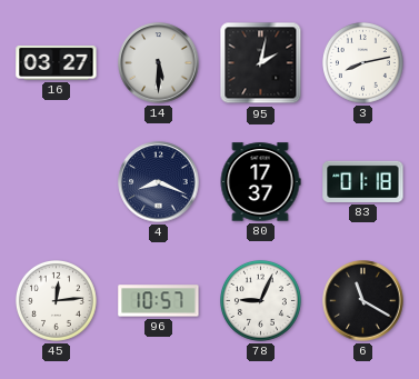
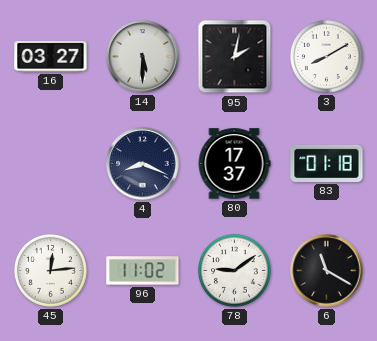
3: 8:13 -> 8:10 (326, 56)
96: 10:57 -> 11:02 (143, 271)
78: 9:04 -> 9:09 (234, 270)
